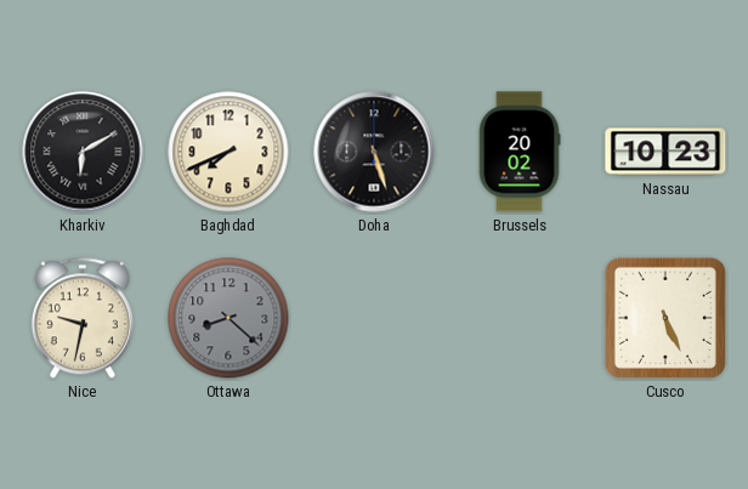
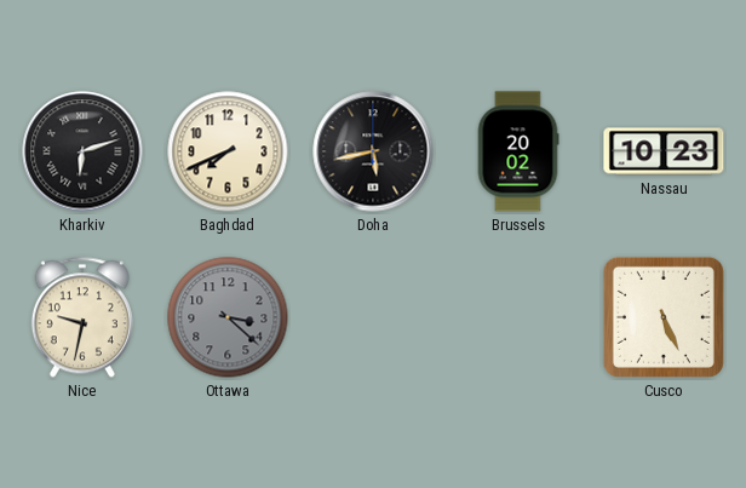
Kharkiv: 6:10 -> 6:12 (82, 151)
Doha: 5:27 -> 5:43 (373, 151)
Ottawa: 8:22 -> 3:22 (228, 317)
